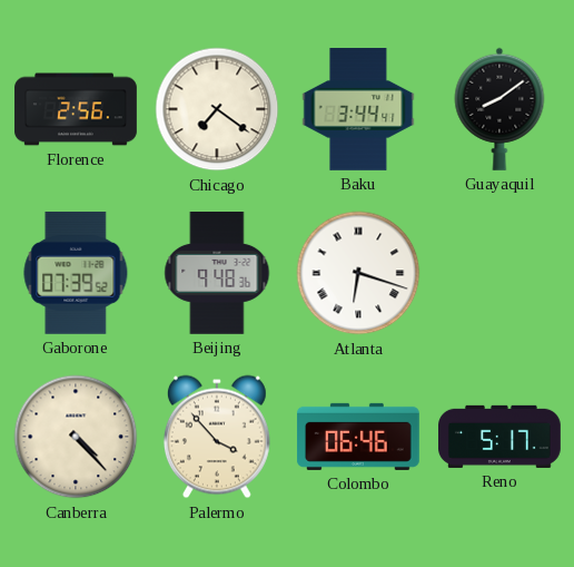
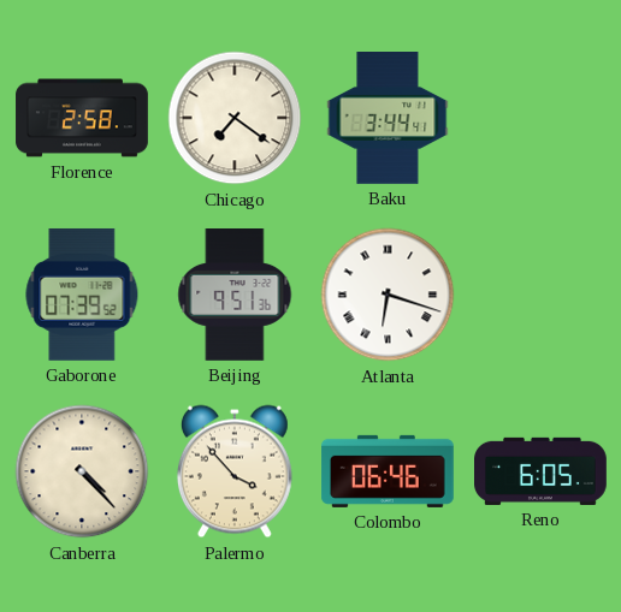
Florence: 2:56 -> 2:58 (82, 118)
Guayaquil: 8:09 -> none (499, 109)
Beijing: 9:48 -> 9:51 (235, 296)
Reno: 5:17 -> 6:05 (542, 471)
